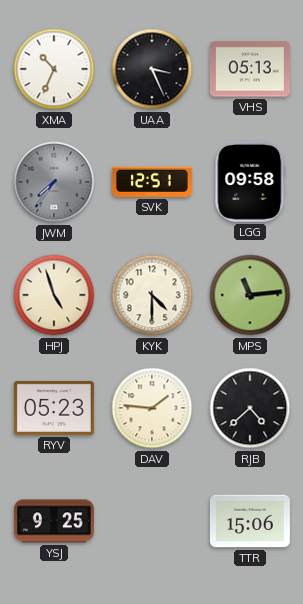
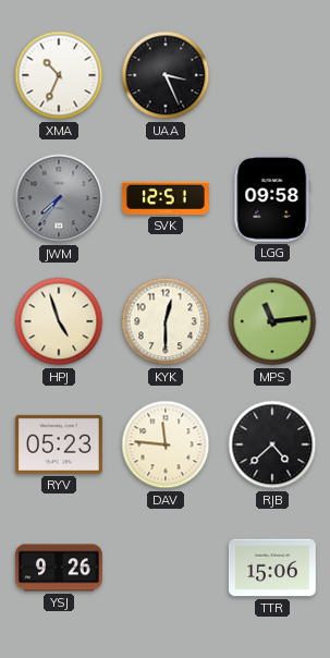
VHS: 05:13 -> none (250, 69)
KYK: 4:30 -> 12:30 (166, 321)
DAV: 1:46 -> 11:46 (166, 444)
YSJ: 9:25 -> 9:26 (59, 568)
